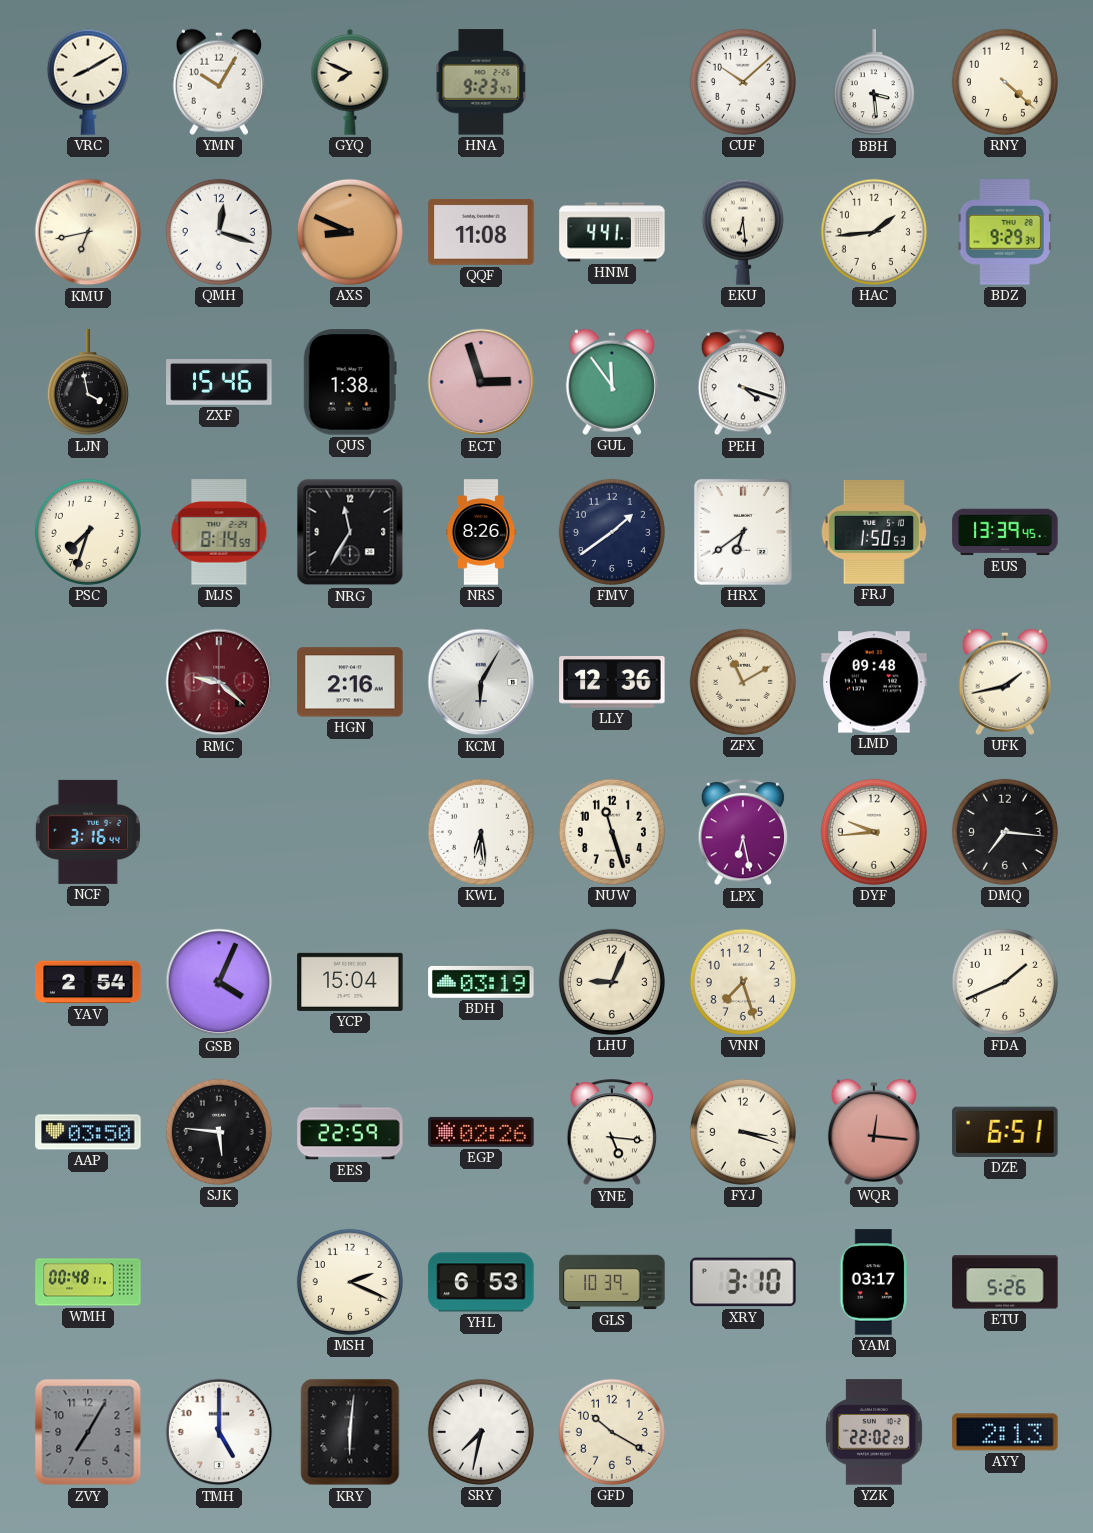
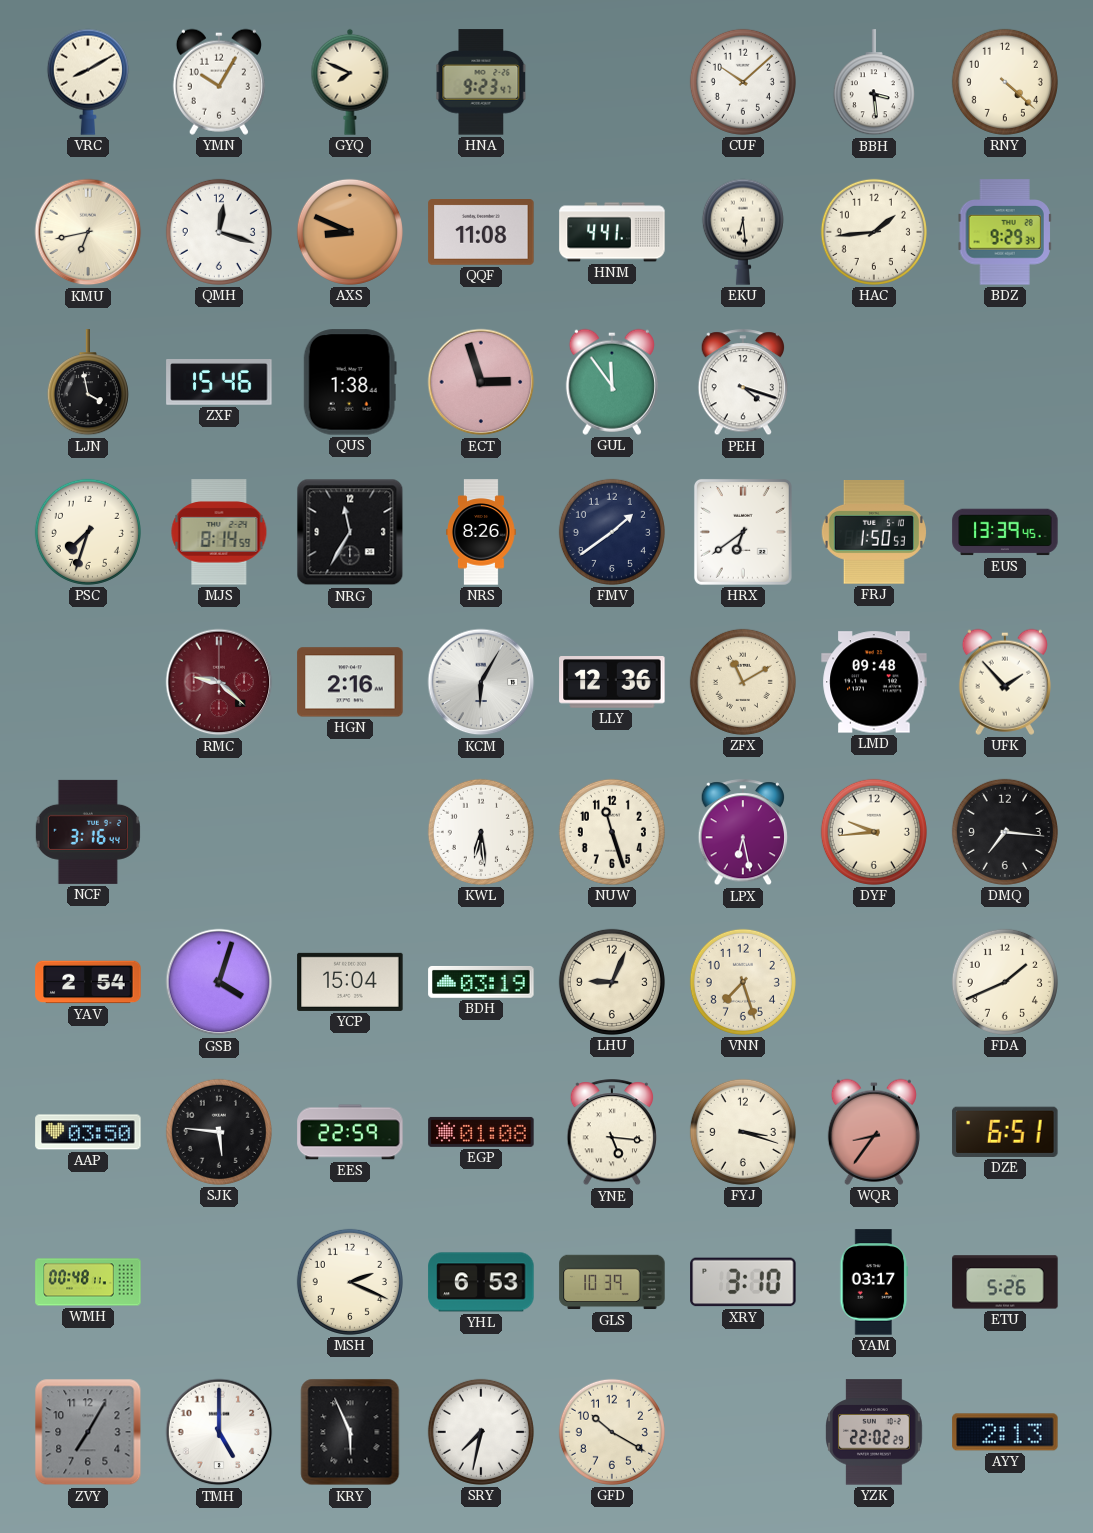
UFK: 1:43 -> 1:53 (1005, 682)
GSB: 4:04 -> 4:03 (219, 982)
EGP: 02:26 -> 01:08 (481, 1132)
WQR: 12:16 -> 8:36 (874, 1132)
KRY: 6:01 -> 5:56 (350, 1432)
